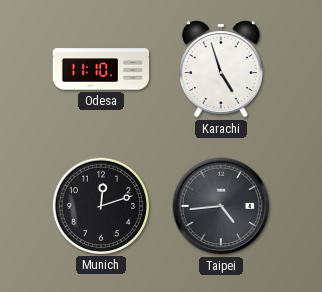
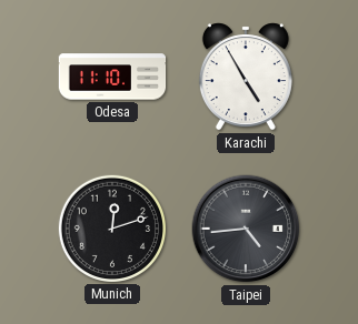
Karachi: 4:57 -> 4:55 (246, 77)
